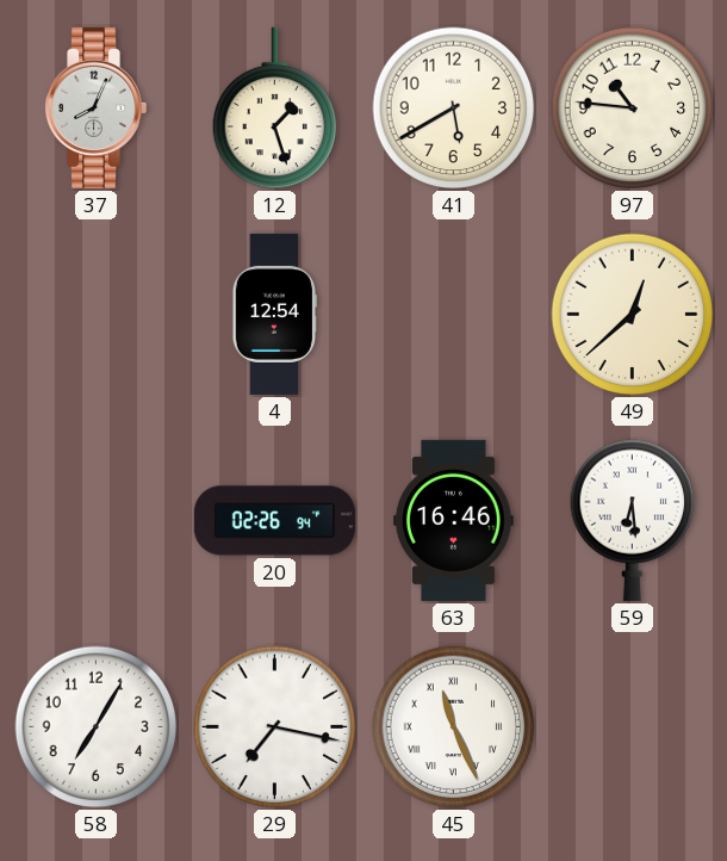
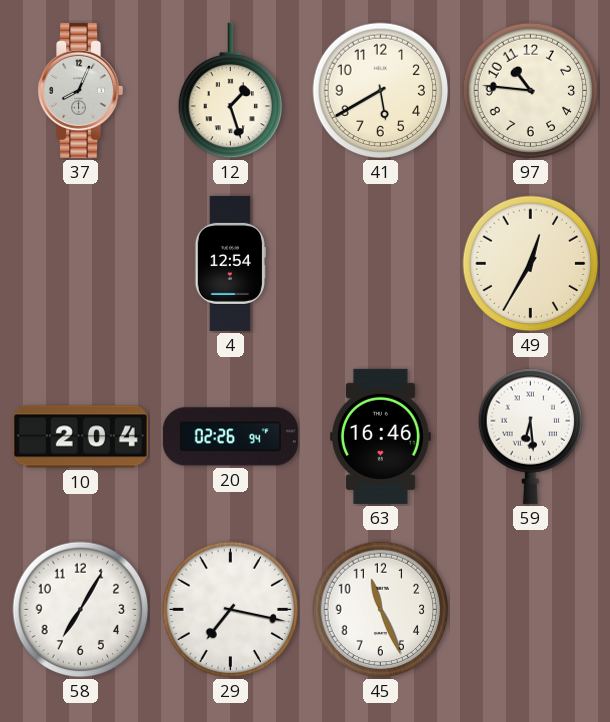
49: 12:38 -> 12:35 (531, 264)
10: none -> 2:04 (80, 437)
45 numerals: Roman -> Arabic (381, 610)
